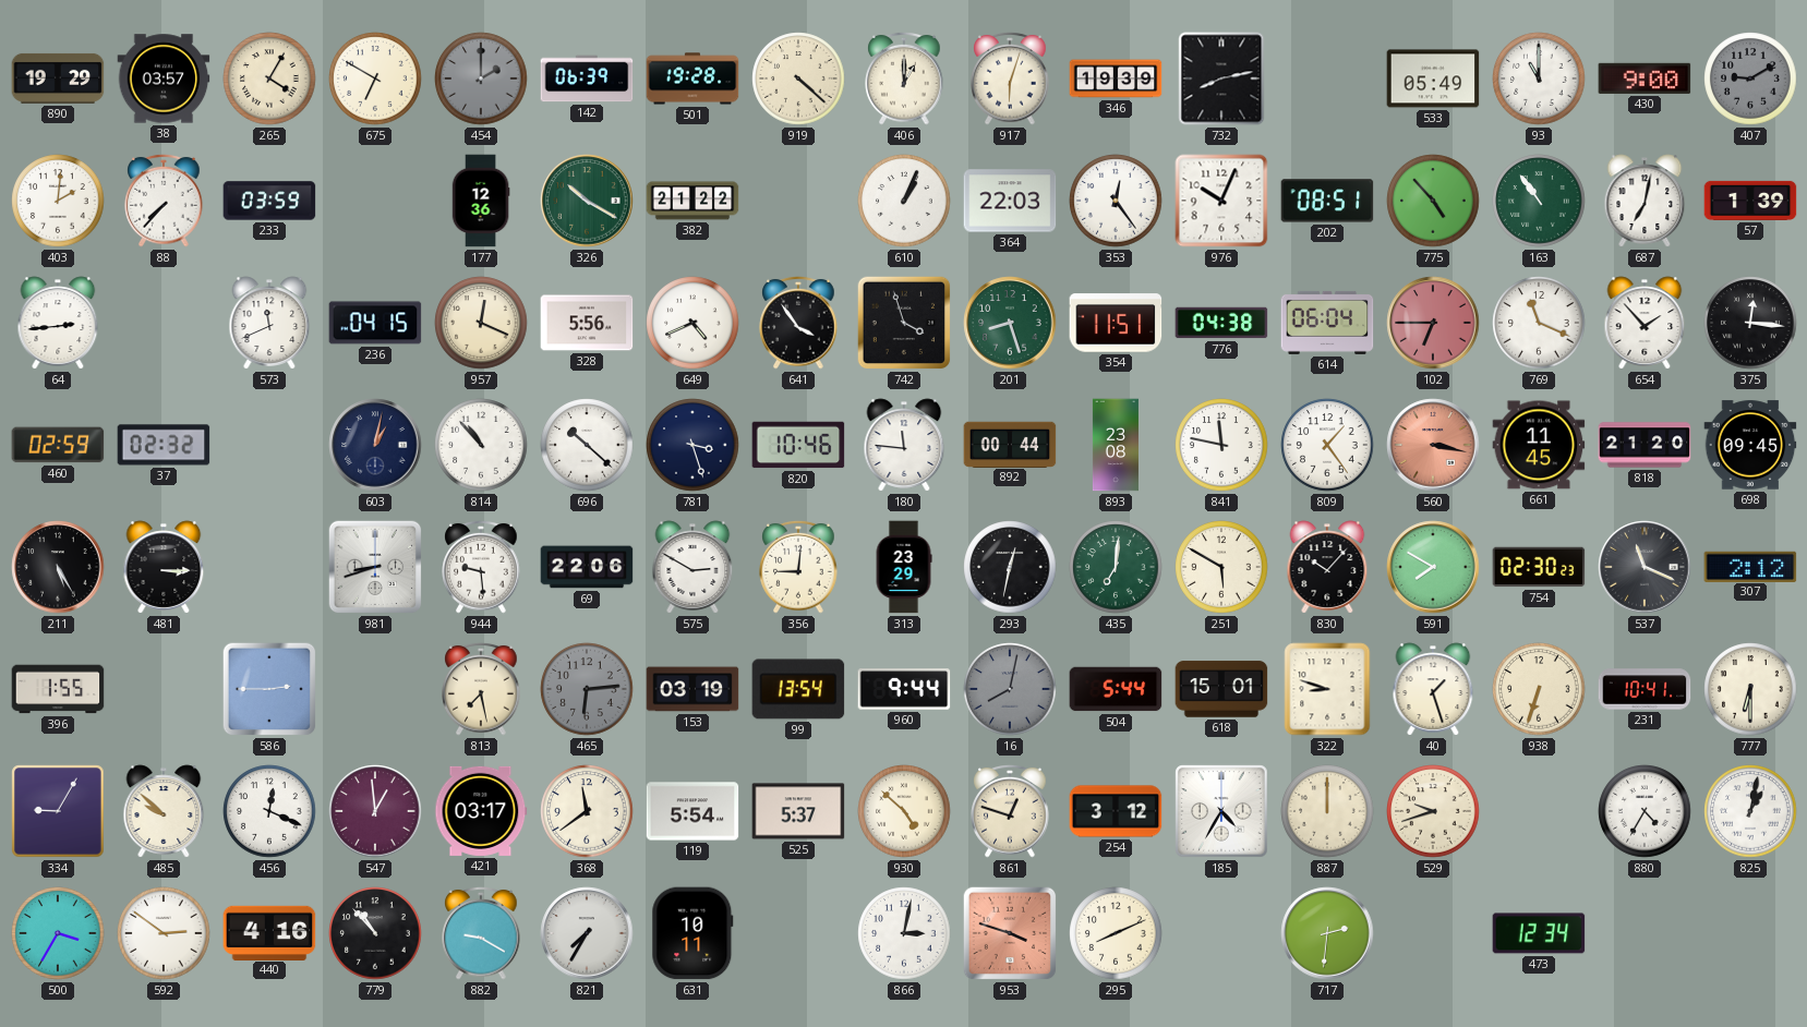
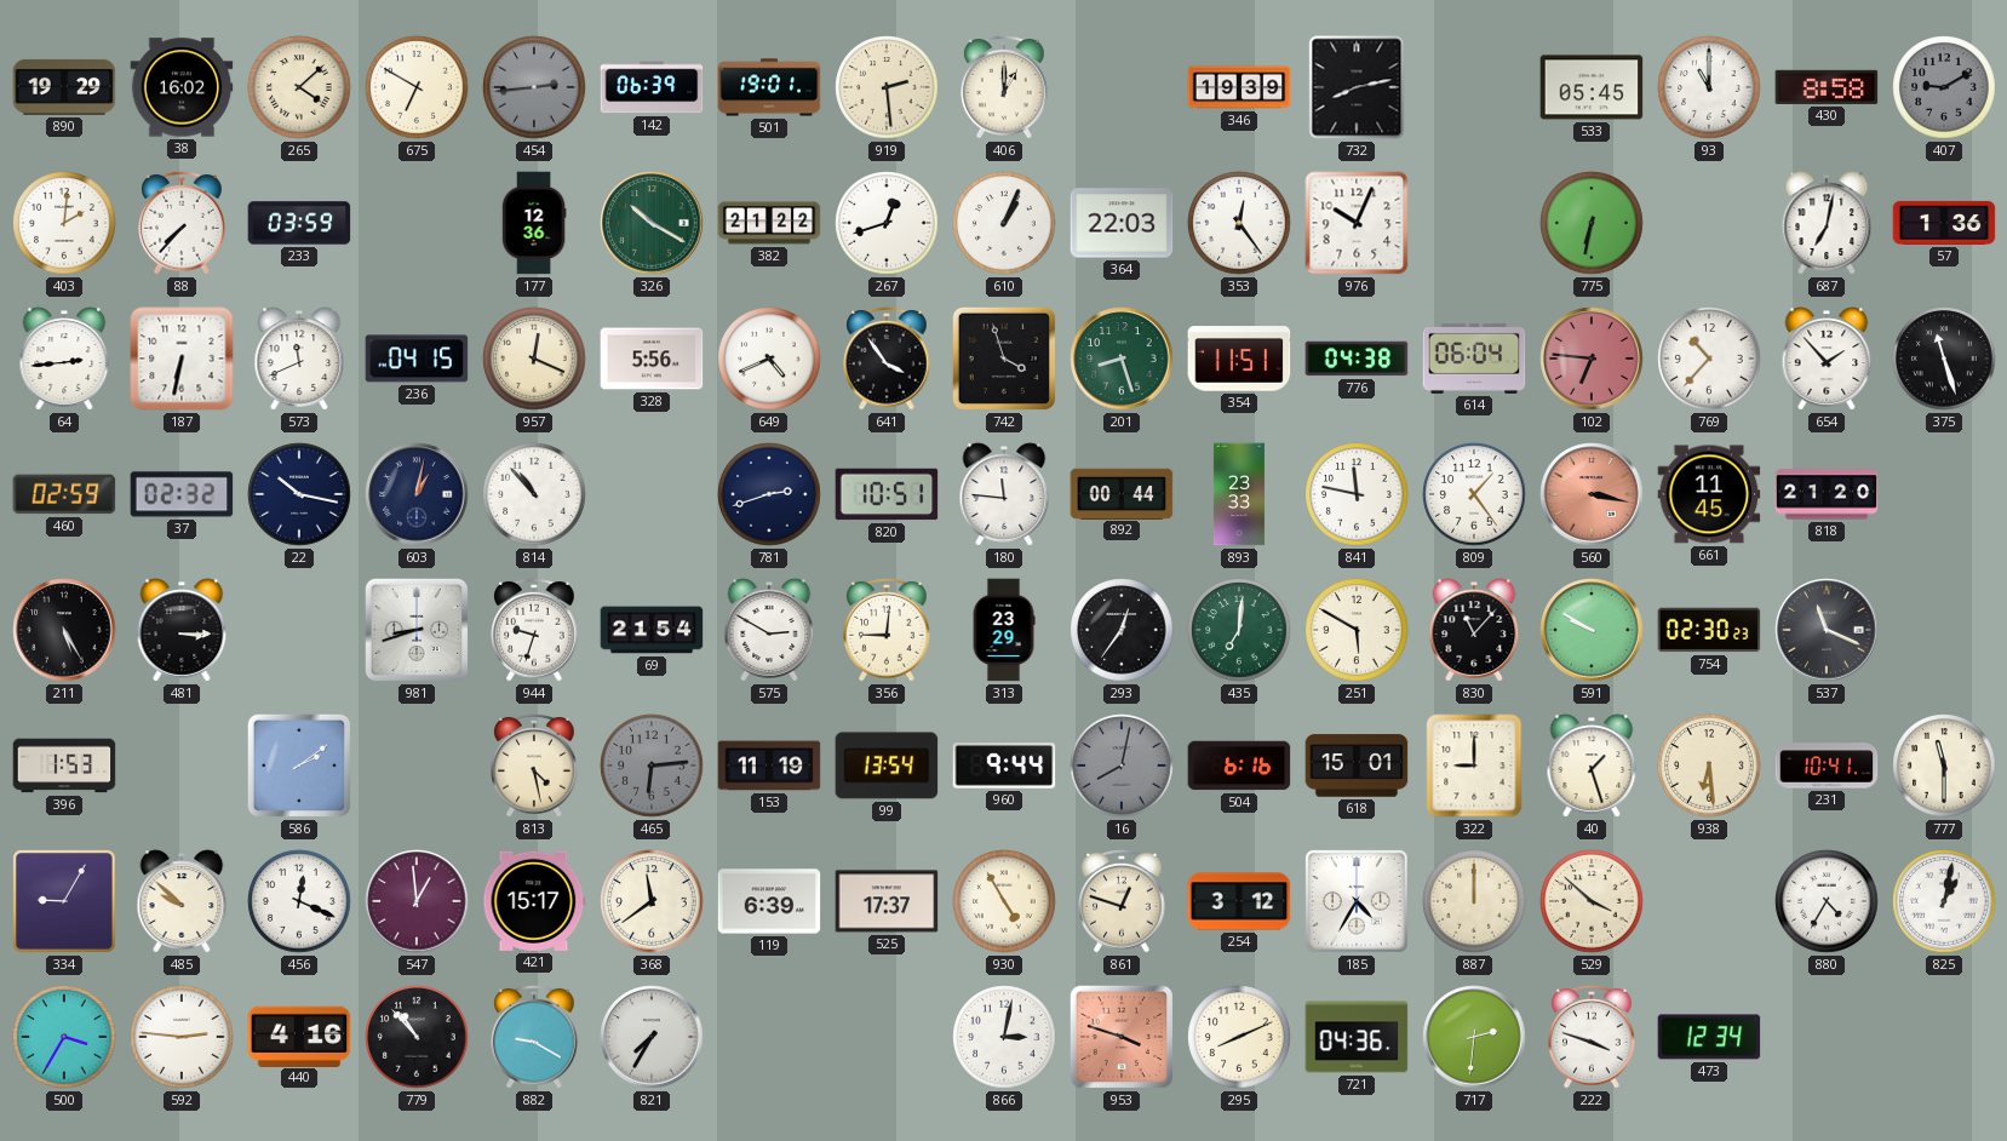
38: 03:57 -> 16:02 (182, 87)
265: 4:05 -> 4:08 (299, 87)
454: 2:00 -> 2:44 (534, 87)
501: 19:28 -> 19:01 (769, 87)
919: 4:22 -> 2:29 (887, 87)
917: 6:03 -> none (1010, 78)
533: 05:49 -> 05:45 (1592, 87)
430: 9:00 -> 8:58 (1827, 87)
267: none -> 12:42 (887, 223)
202: 08:51 -> none (1327, 201)
775: 4:53 -> 6:32 (1592, 223)
163: 10:54 -> none (1539, 201)
57: 1:39 -> 1:36 (1944, 223)
187: none -> 6:32 (182, 359)
102: 6:45 -> 6:46 (1592, 359)
769: 11:19 -> 10:37 (1709, 359)
375: 12:16 -> 11:27 (1944, 359)
22: none -> 10:17 (299, 494)
696: 10:22 -> none (587, 445)
781: 3:27 -> 2:42 (769, 494)
820: 10:46 -> 10:51 (887, 494)
893: 23:08 -> 23:33 (1239, 494)
698: 09:45 -> none (1750, 445)
944: 9:29 -> 9:33 (534, 630)
69: 22:06 -> 21:54 (652, 630)
293: 12:32 -> 12:36 (1122, 630)
830: 10:07 -> 11:07 (1474, 630)
591: 7:50 -> 9:50 (1592, 630)
307: 2:12 -> none (1750, 566)
396: 1:55 -> 1:53 (64, 766)
586: 2:45 -> 2:09 (299, 766)
813: 7:28 -> 4:28 (534, 766)
153: 03:19 -> 11:19 (769, 766)
504: 5:44 -> 6:16 (1239, 766)
322: 8:48 -> 9:00 (1474, 766)
938: 6:33 -> 6:29 (1709, 766)
777: 6:30 -> 11:30 (1944, 766)
421: 03:17 -> 15:17 (534, 901)
119: 5:54 -> 6:39 (769, 901)
525: 5:37 -> 17:37 (887, 901)
930: 4:52 -> 4:55 (1004, 901)
529: 9:42 -> 3:52 (1592, 901)
592: 2:51 -> 2:46 (182, 1037)
631: 10:11 -> none (692, 933)
721: none -> 04:36 (1357, 1037)
222: none -> 3:48 (1592, 1037)
